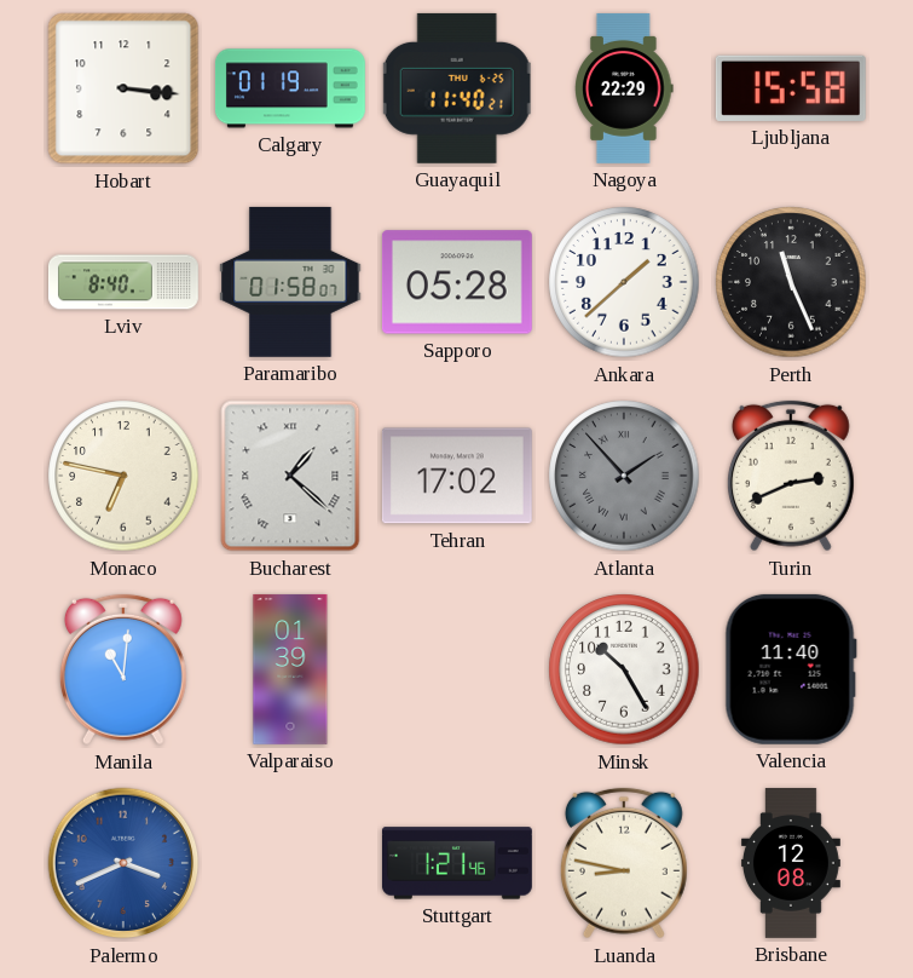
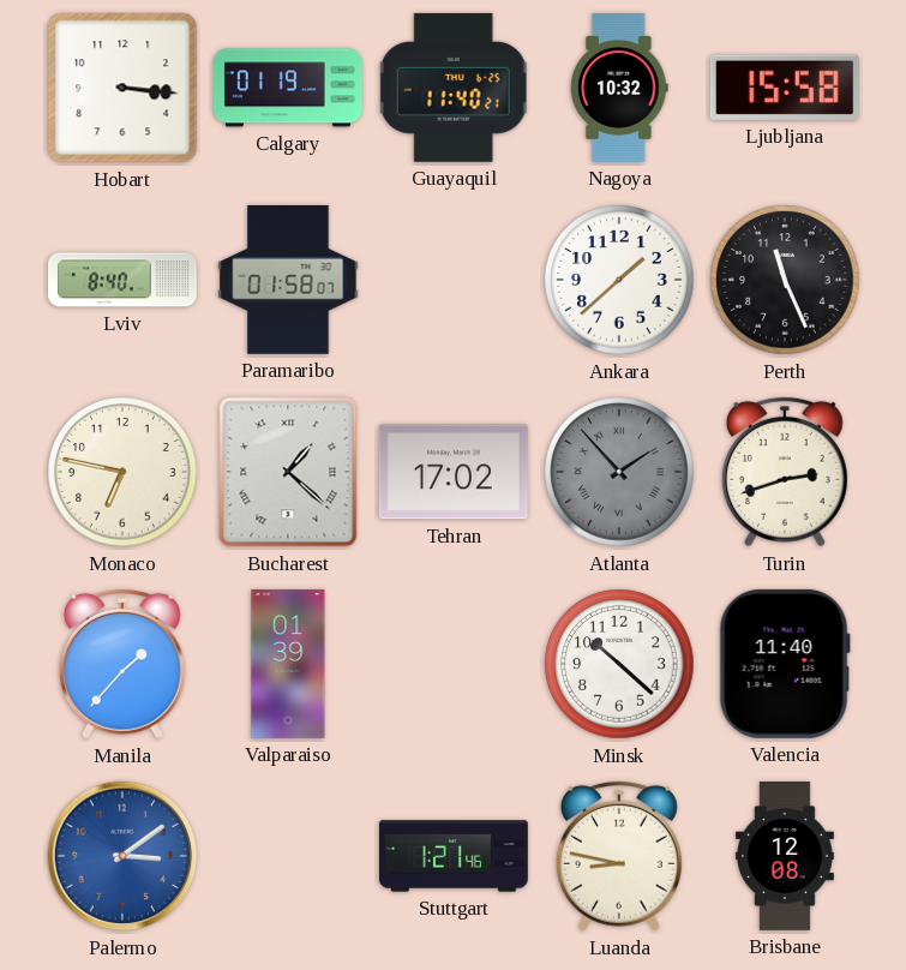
Nagoya: 22:29 -> 10:32 (619, 88)
Sapporo: 05:28 -> none (457, 282)
Turin: 2:41 -> 2:42 (785, 472)
Manila: 11:01 -> 1:37 (122, 664)
Minsk: 10:25 -> 10:22 (619, 664)
Palermo: 3:41 -> 3:09 (122, 856)
